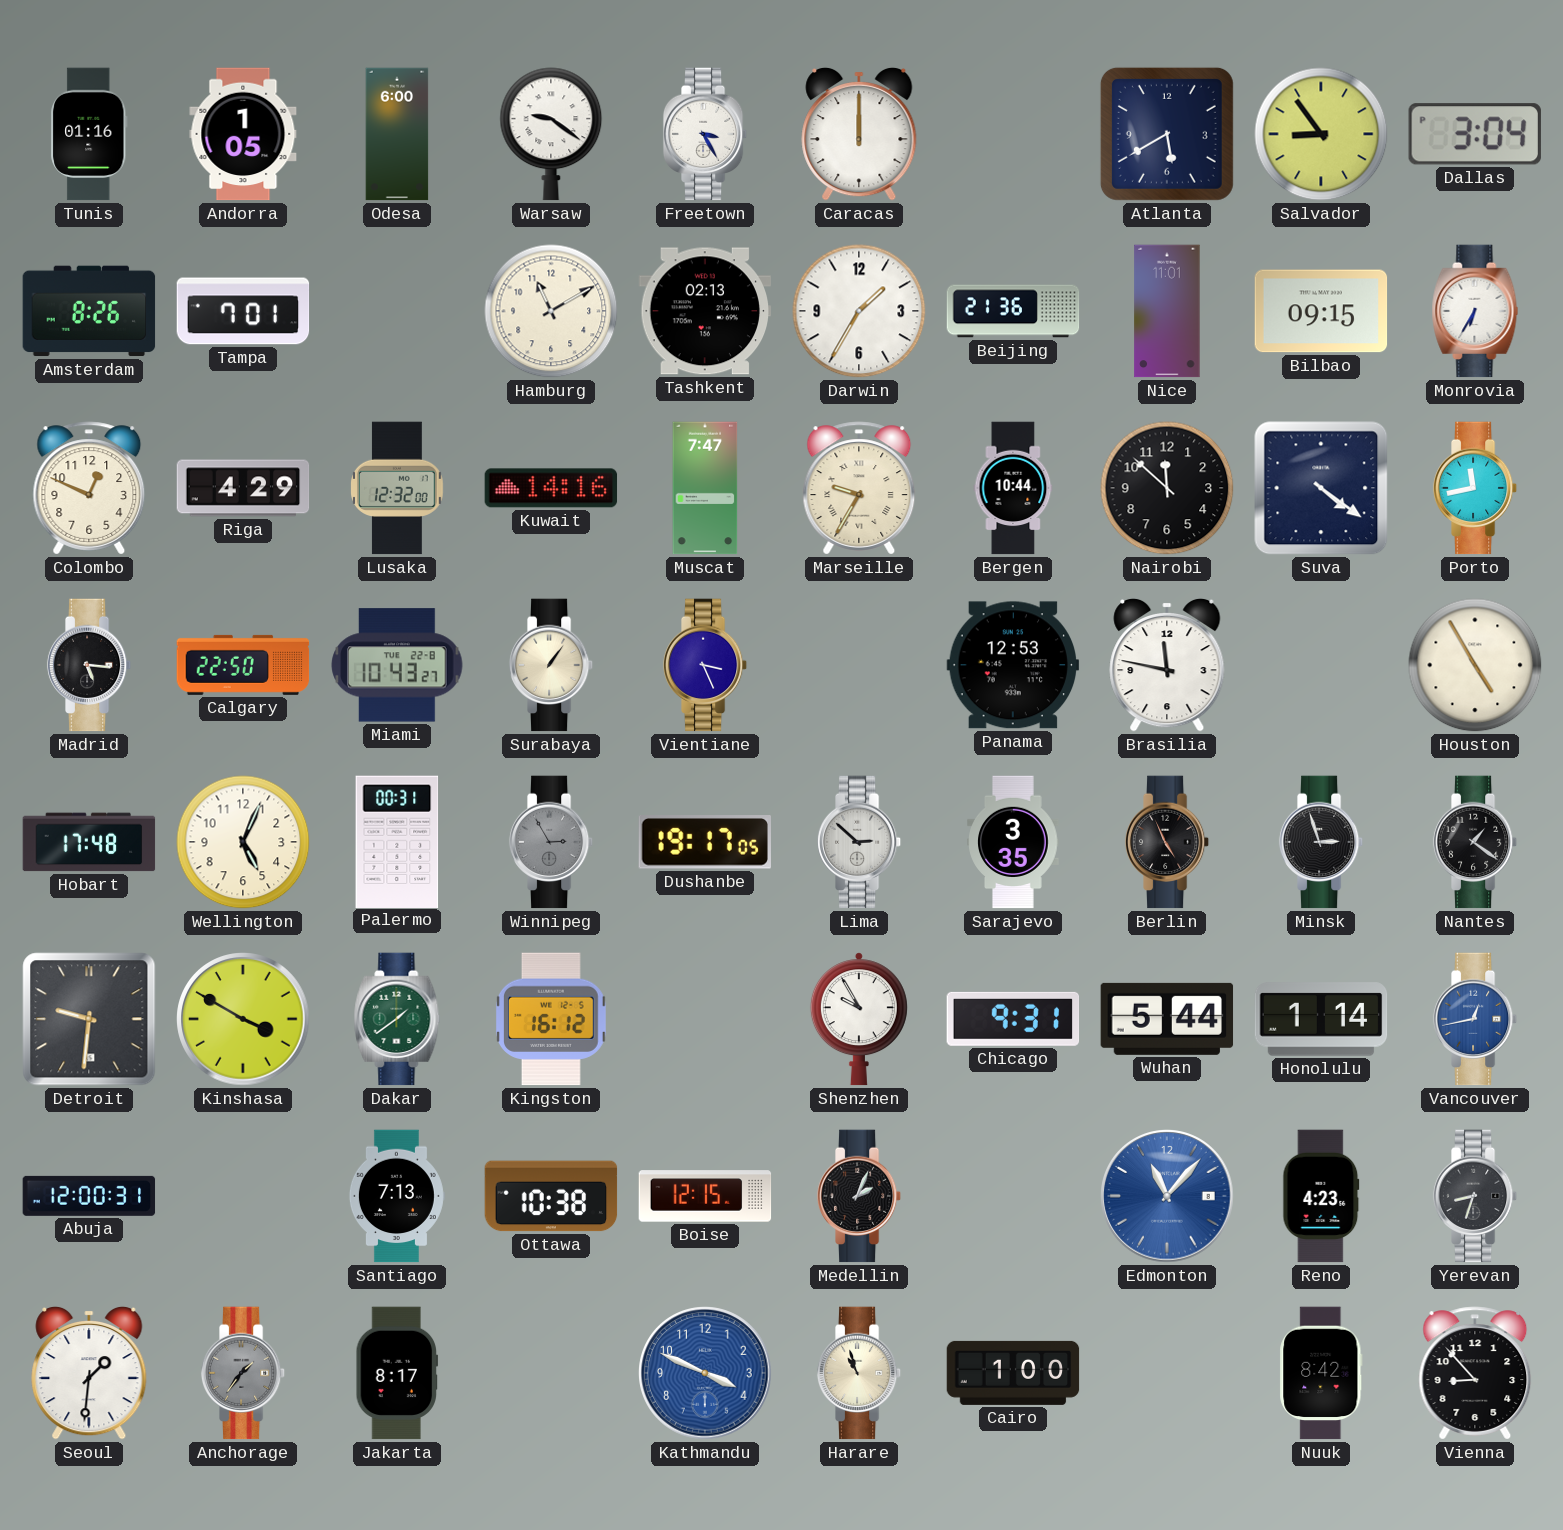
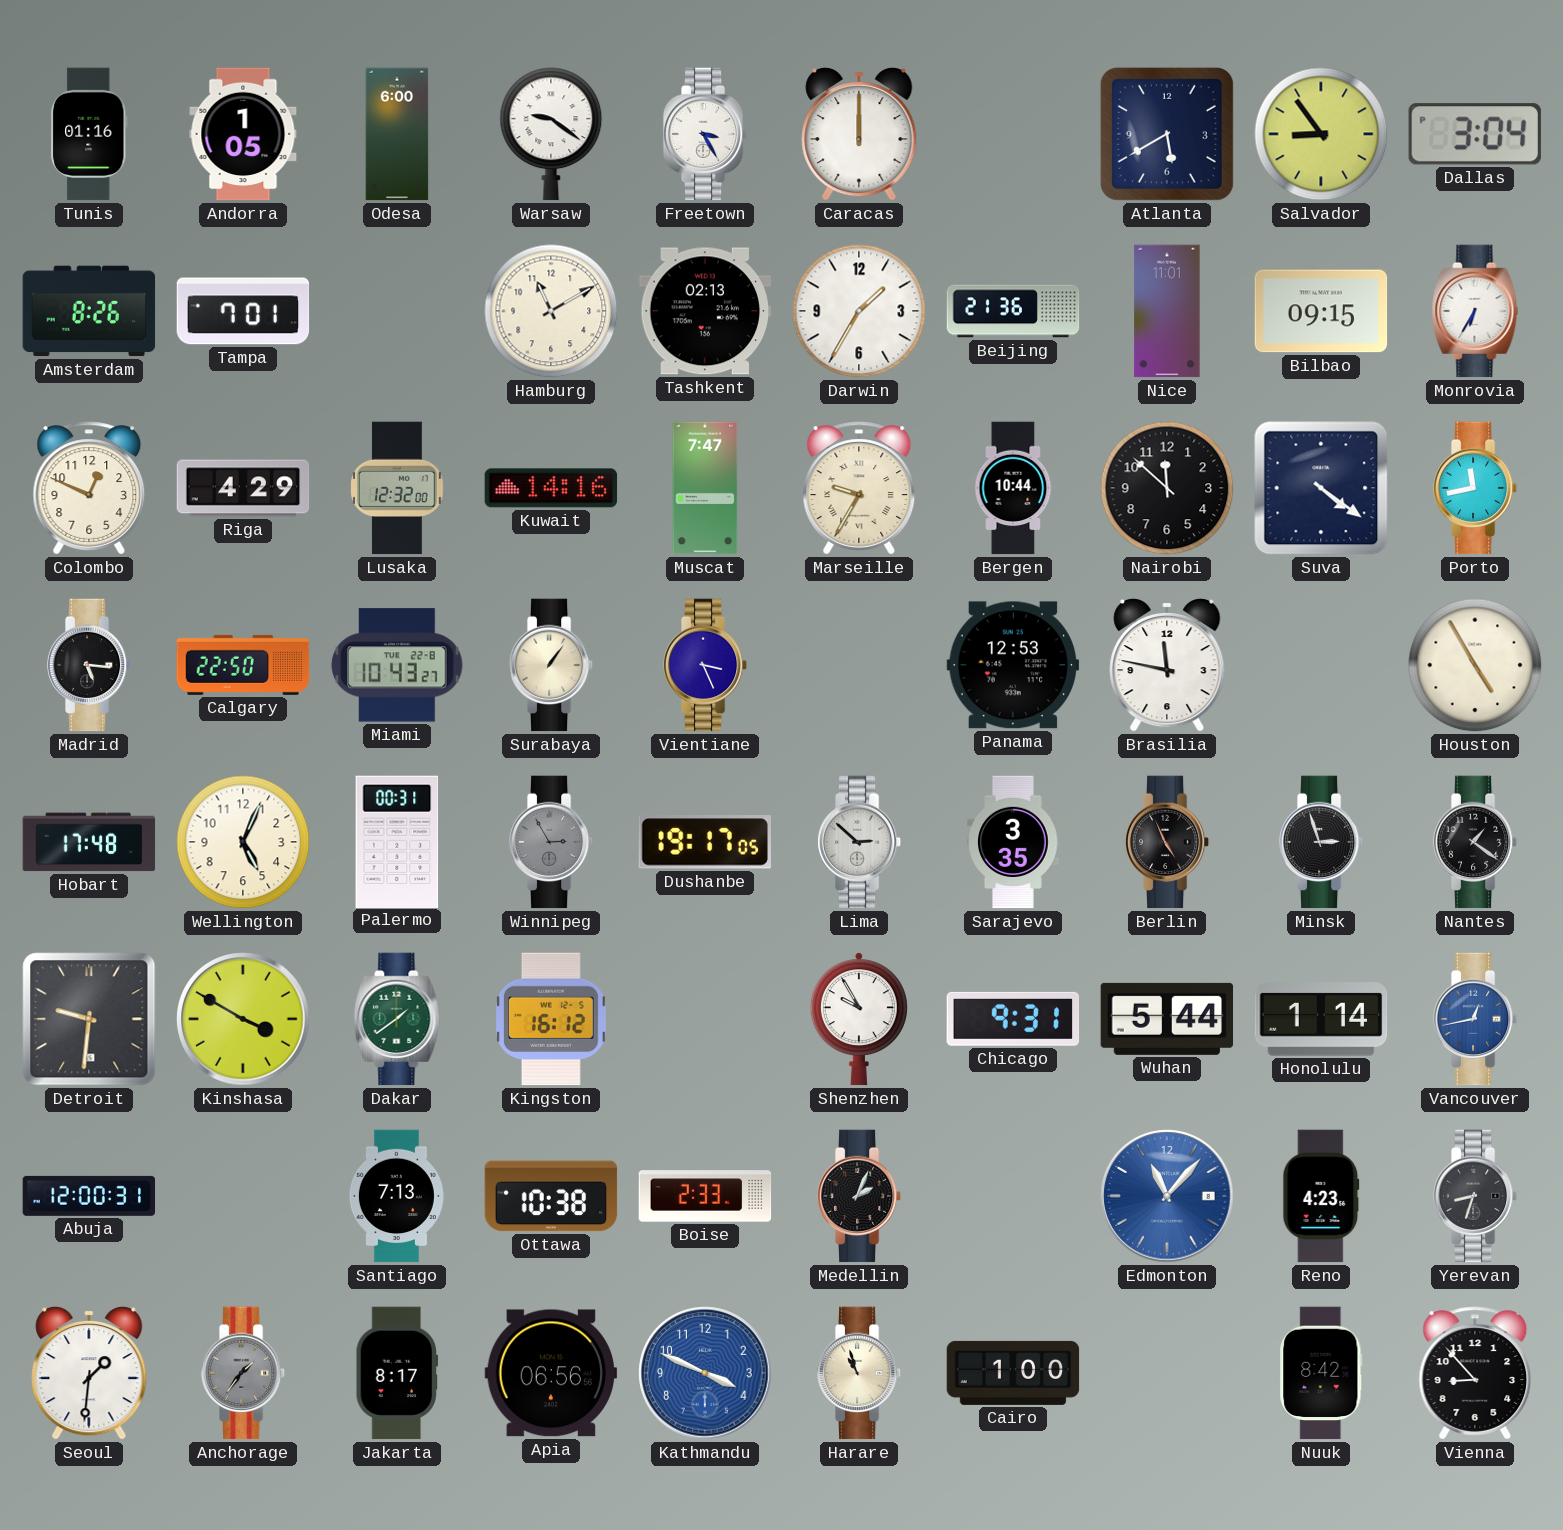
Boise: 12:15 -> 2:33 (705, 1196)
Apia: none -> 06:56 (551, 1373)
